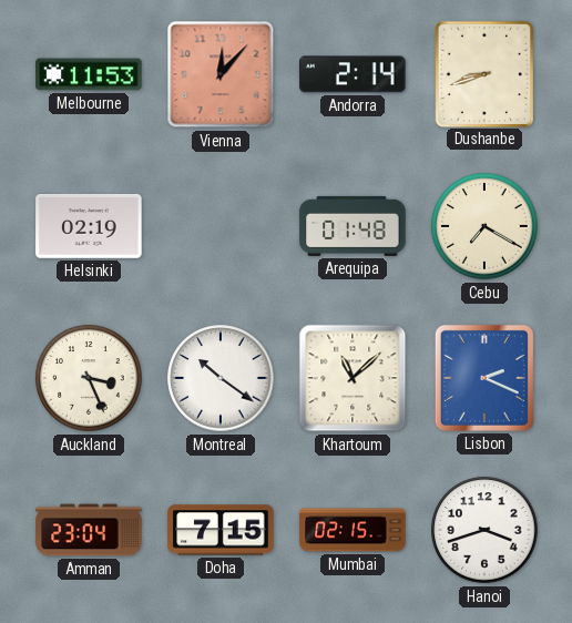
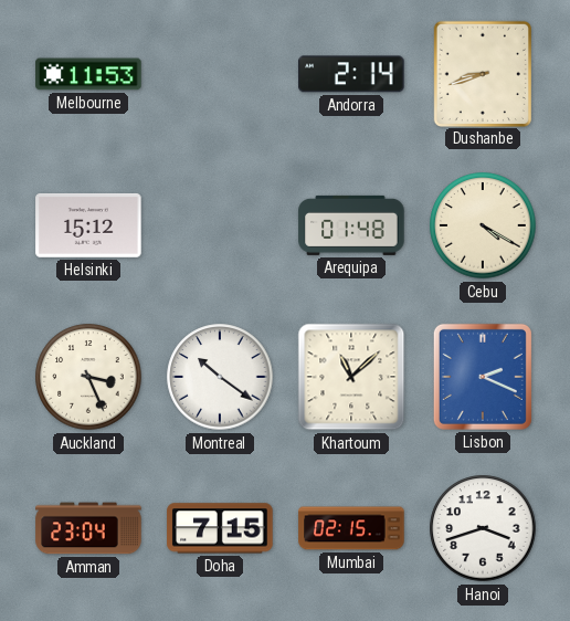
Vienna: 12:07 -> none (221, 74)
Helsinki: 02:19 -> 15:12 (88, 225)
Cebu: 7:20 -> 4:20 (483, 225)
